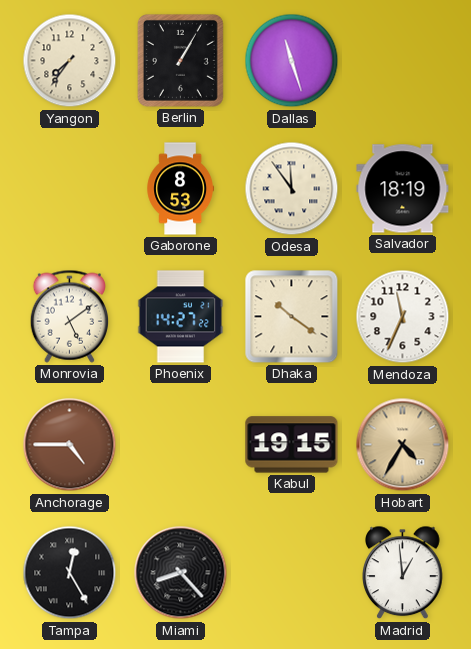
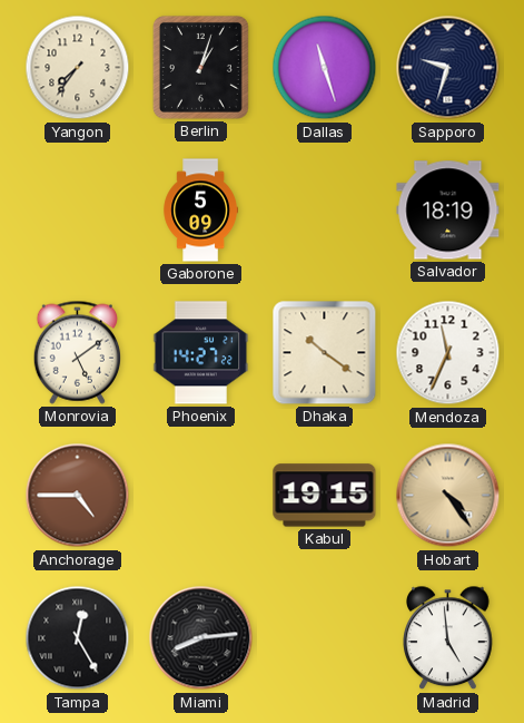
Berlin: 1:05 -> 1:03 (200, 67)
Sapporo: none -> 9:33 (448, 68)
Gaborone: 8:53 -> 5:09 (200, 211)
Odesa: 11:54 -> none (292, 189)
Hobart: 4:35 -> 4:24 (448, 496)
Miami: 8:23 -> 8:14 (201, 638)
Madrid: 12:59 -> 4:59 (448, 638)
